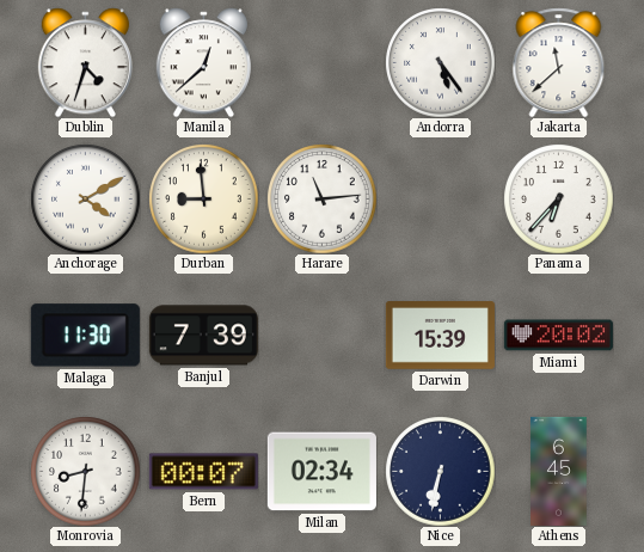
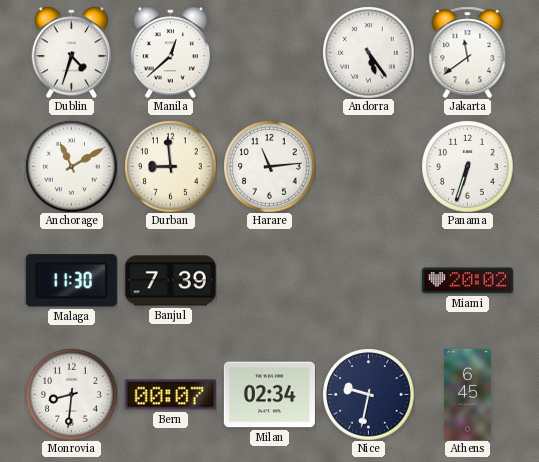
Jakarta: 11:38 -> 11:39 (468, 52)
Anchorage: 4:10 -> 11:10 (71, 166)
Panama: 6:37 -> 6:33 (467, 166)
Darwin: 15:39 -> none (440, 336)
Nice: 6:32 -> 9:32 (368, 394)
